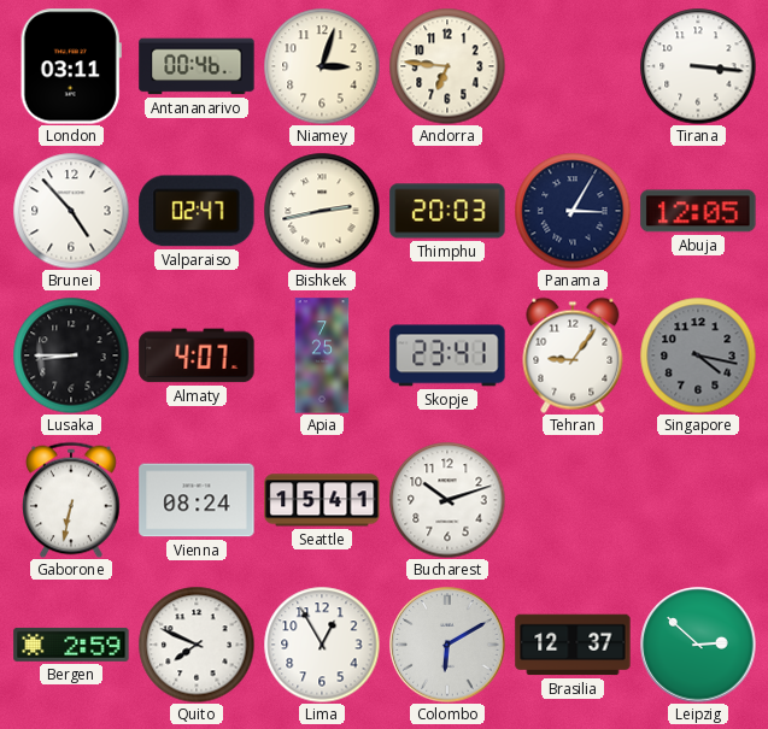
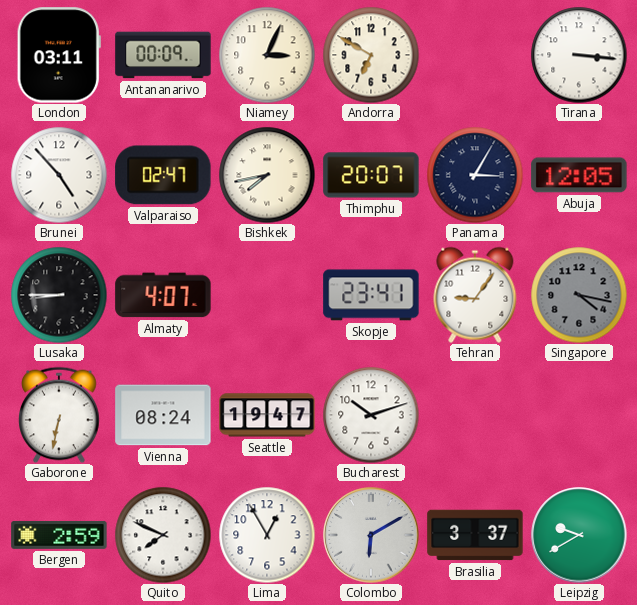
Antananarivo: 00:46 -> 00:09 (163, 55)
Niamey: 3:03 -> 3:04 (267, 55)
Andorra: 6:46 -> 6:50 (371, 55)
Bishkek: 2:43 -> 7:43 (267, 175)
Thimphu: 20:03 -> 20:07 (371, 175)
Apia: 7:25 -> none (322, 355)
Seattle: 15:41 -> 19:47 (267, 415)
Brasilia: 12:37 -> 3:37 (475, 535)
Leipzig: 2:52 -> 9:40 (579, 535)
